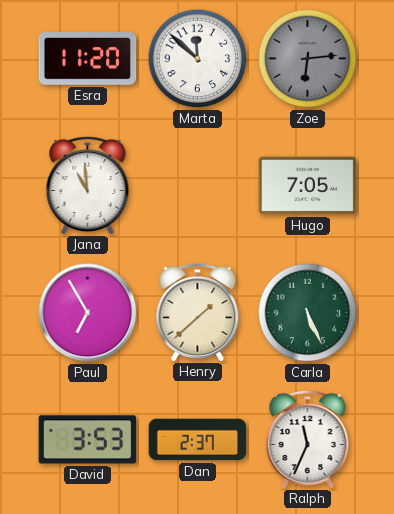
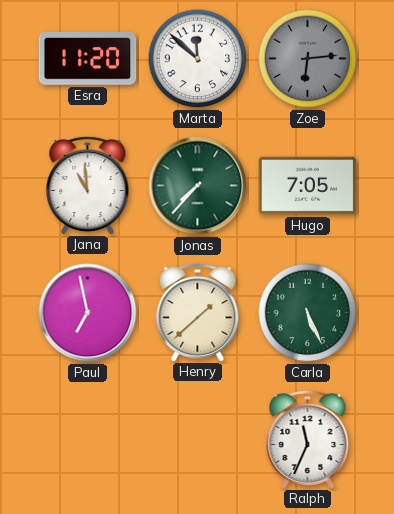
Jonas: none -> 7:37 (198, 186)
Paul: 6:55 -> 6:58 (88, 313)
David: 3:53 -> none (88, 440)
Dan: 2:37 -> none (198, 440)
